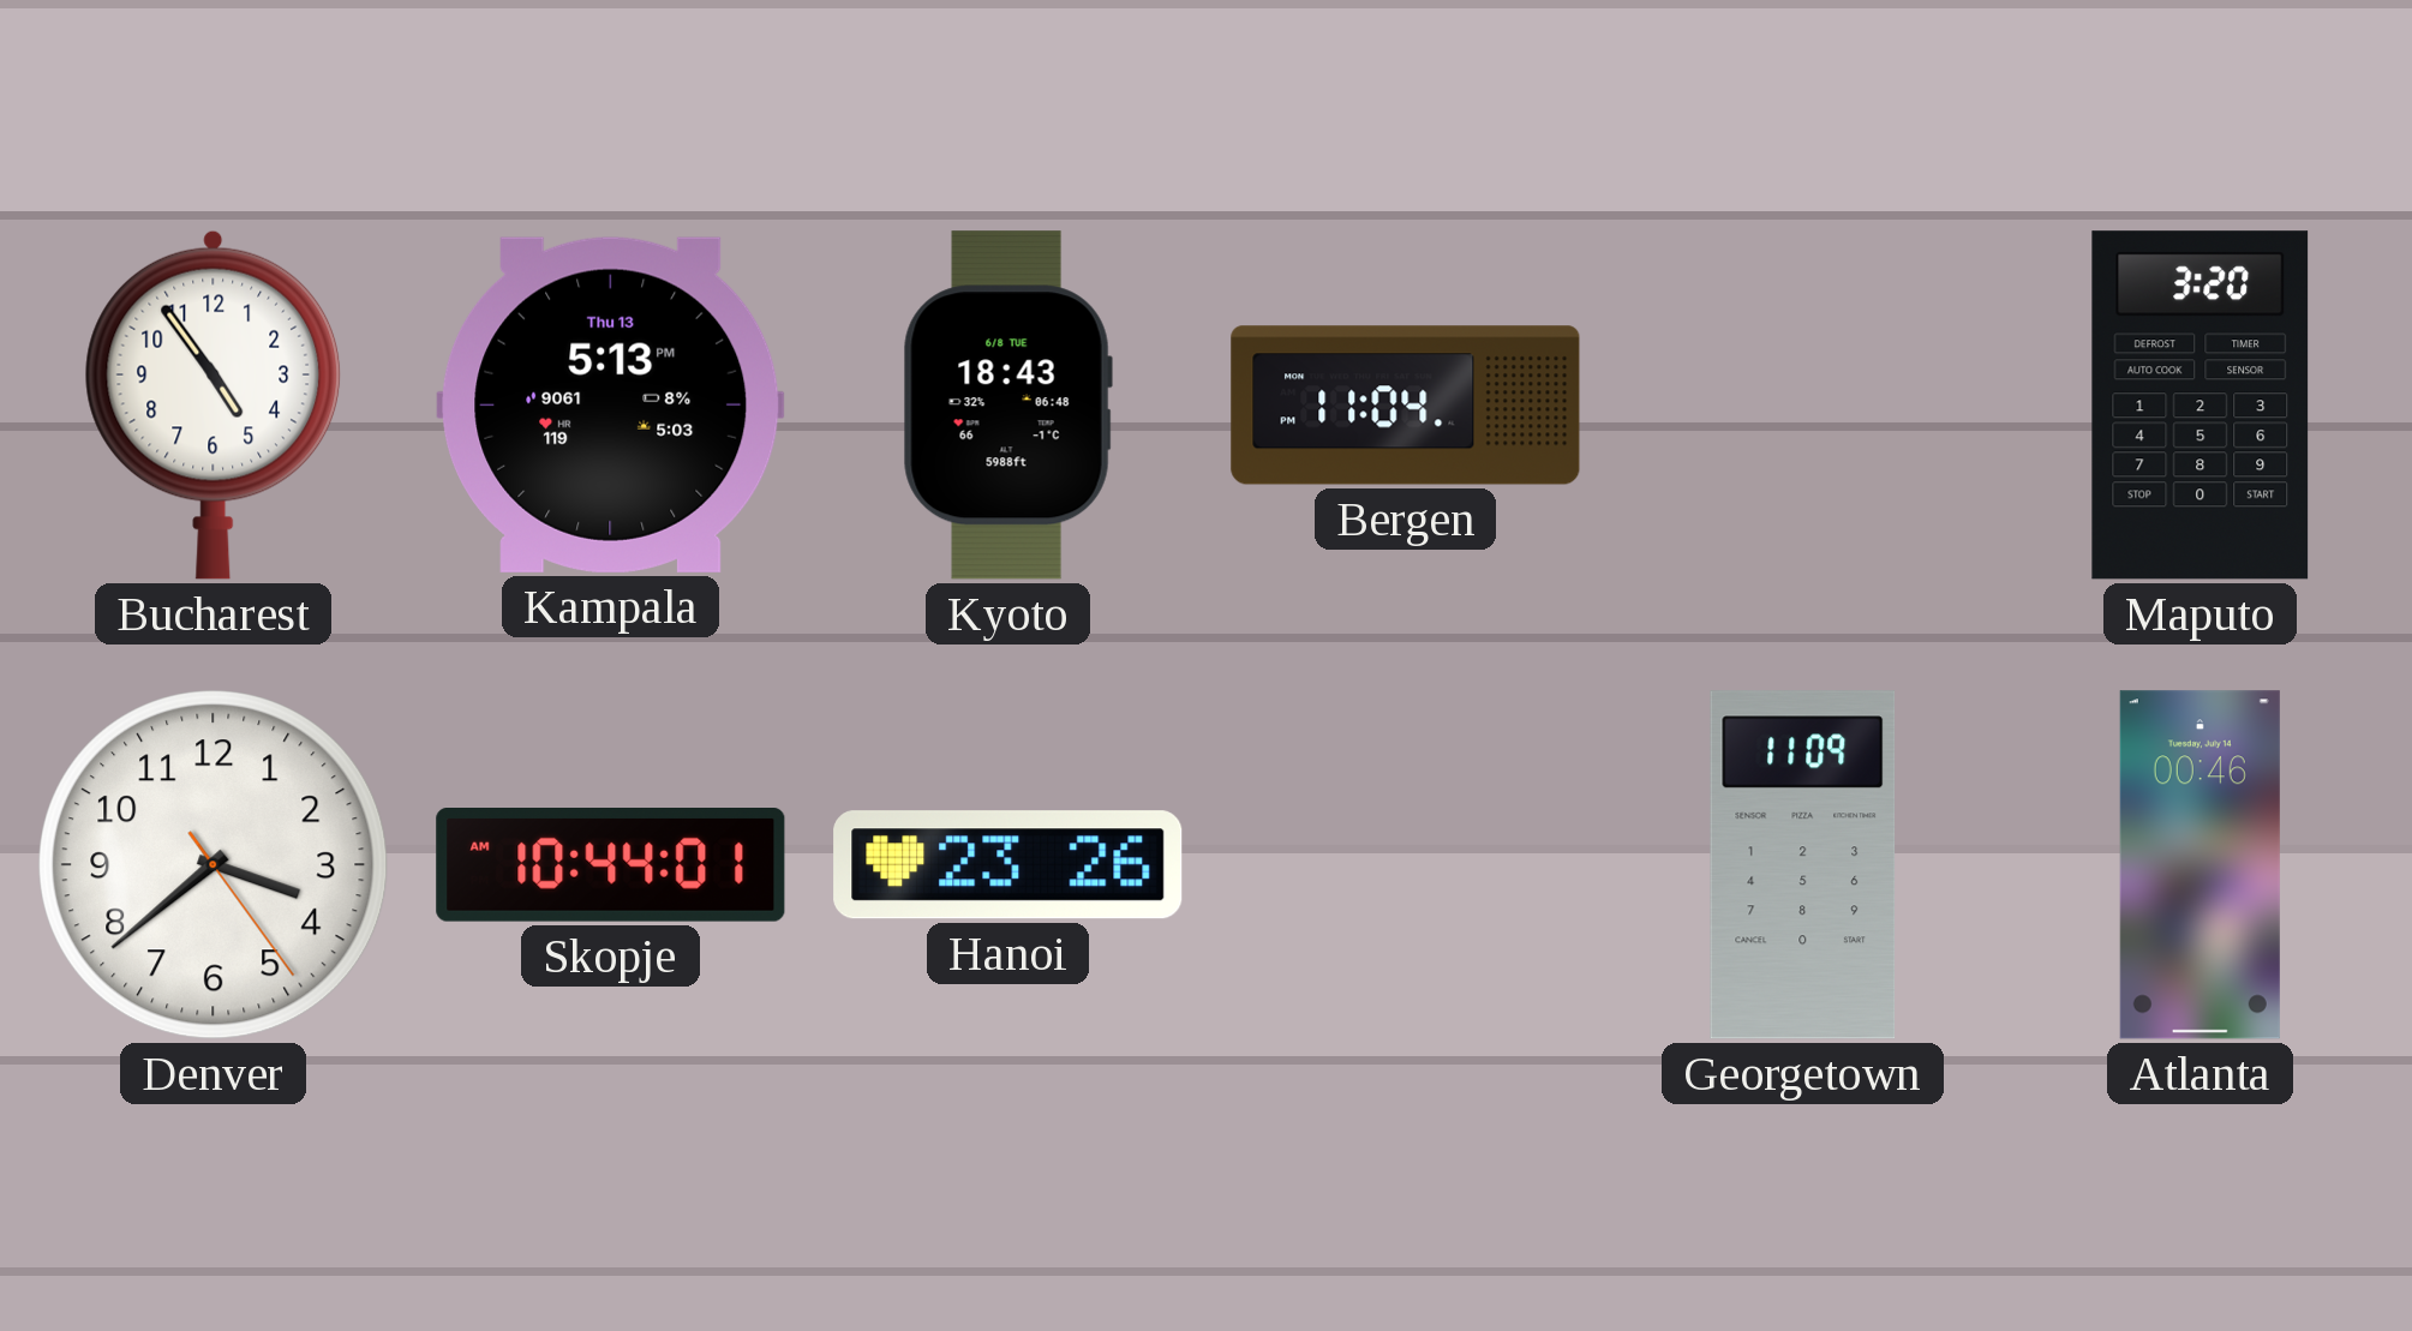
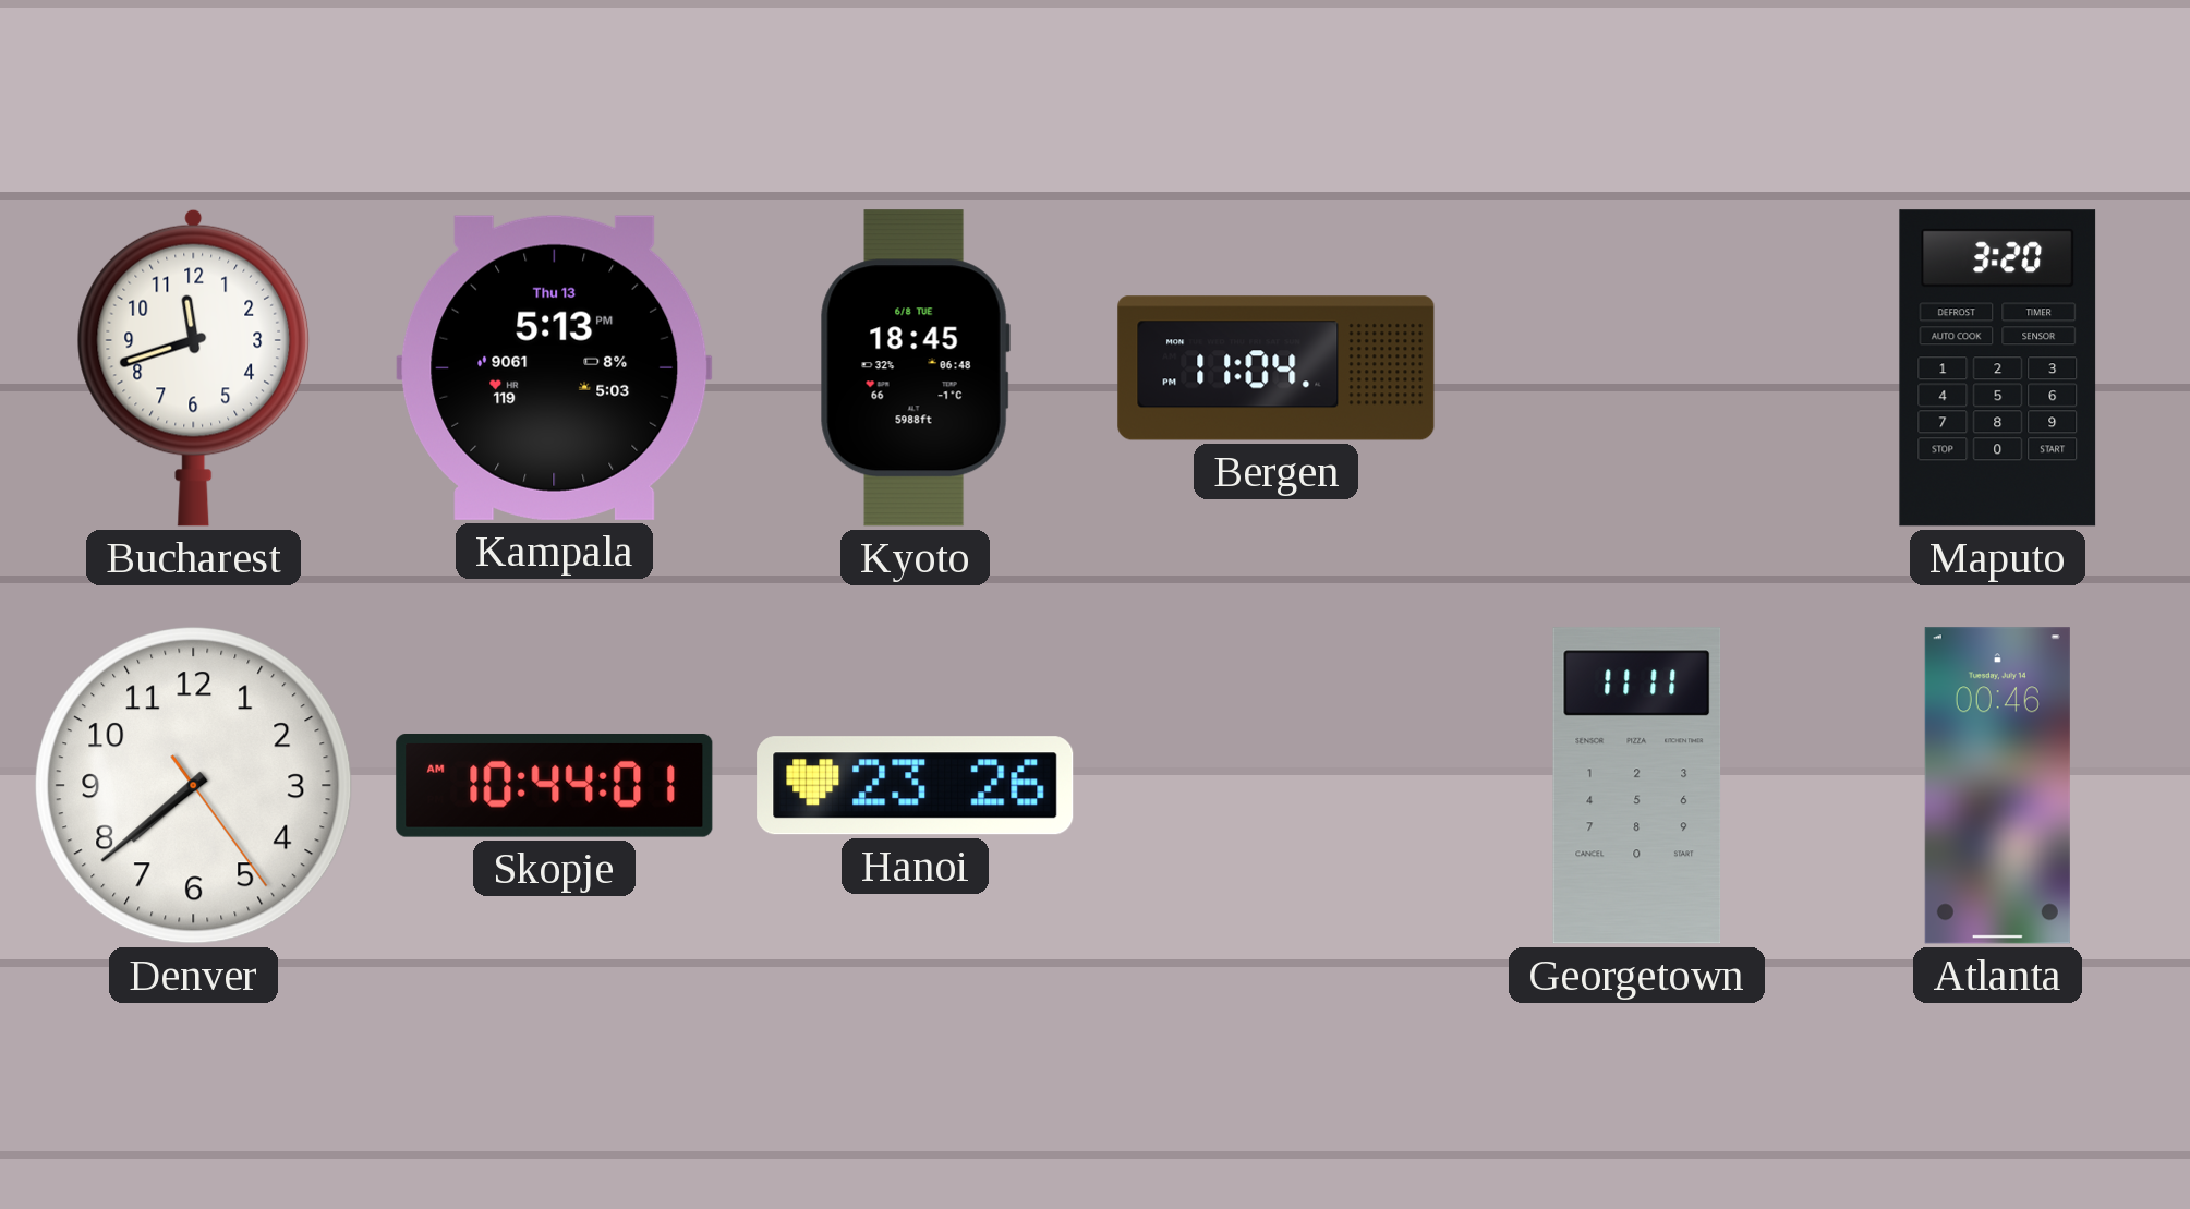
Bucharest: 4:54 -> 11:42 (194, 367)
Kyoto: 18:43 -> 18:45 (915, 368)
Denver: 3:38 -> 7:38 (194, 786)
Georgetown: 11:09 -> 11:11 (1637, 786)
